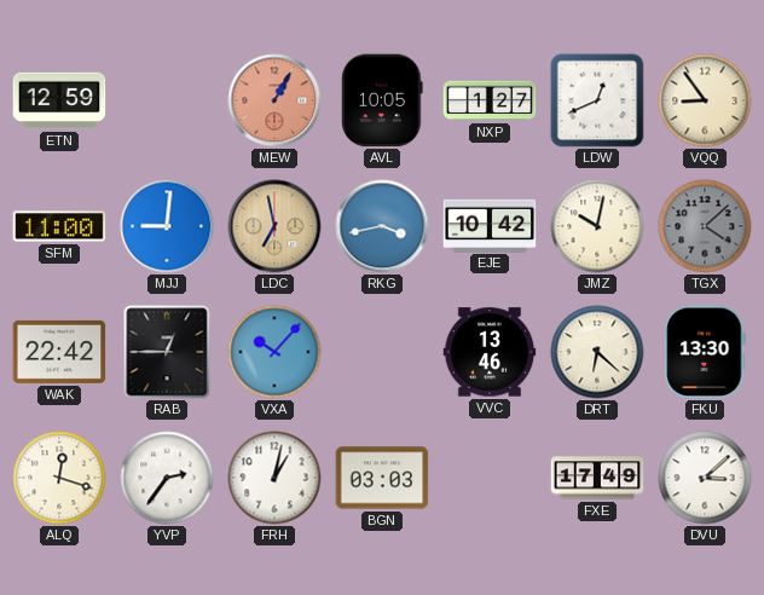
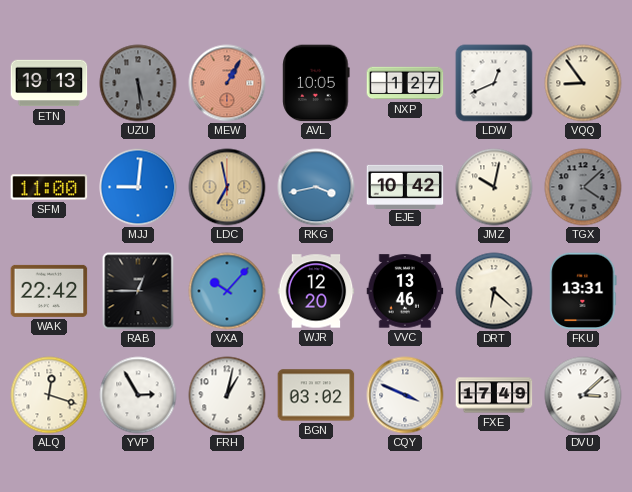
ETN: 12:59 -> 19:13 (49, 83)
UZU: none -> 5:29 (138, 83)
WJR: none -> 12:20 (316, 291)
FKU: 13:30 -> 13:31 (583, 291)
YVP: 2:36 -> 2:55 (138, 395)
BGN: 03:03 -> 03:02 (316, 395)
CQY: none -> 3:49 (405, 395)
